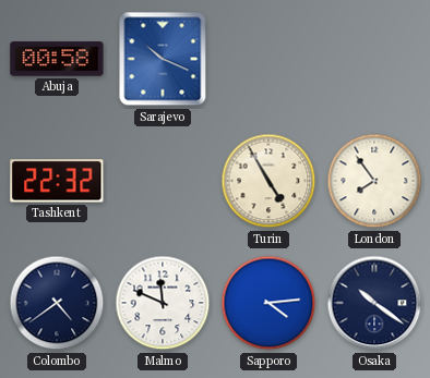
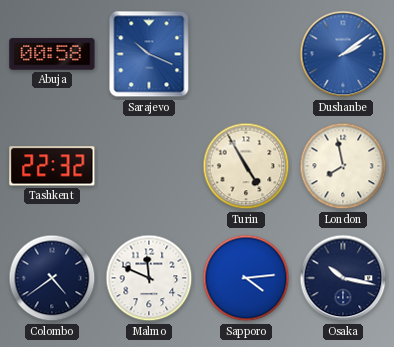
Dushanbe: none -> 2:09 (343, 54)
London: 7:54 -> 7:58 (343, 166)
Osaka: 10:21 -> 10:17 (343, 278)
